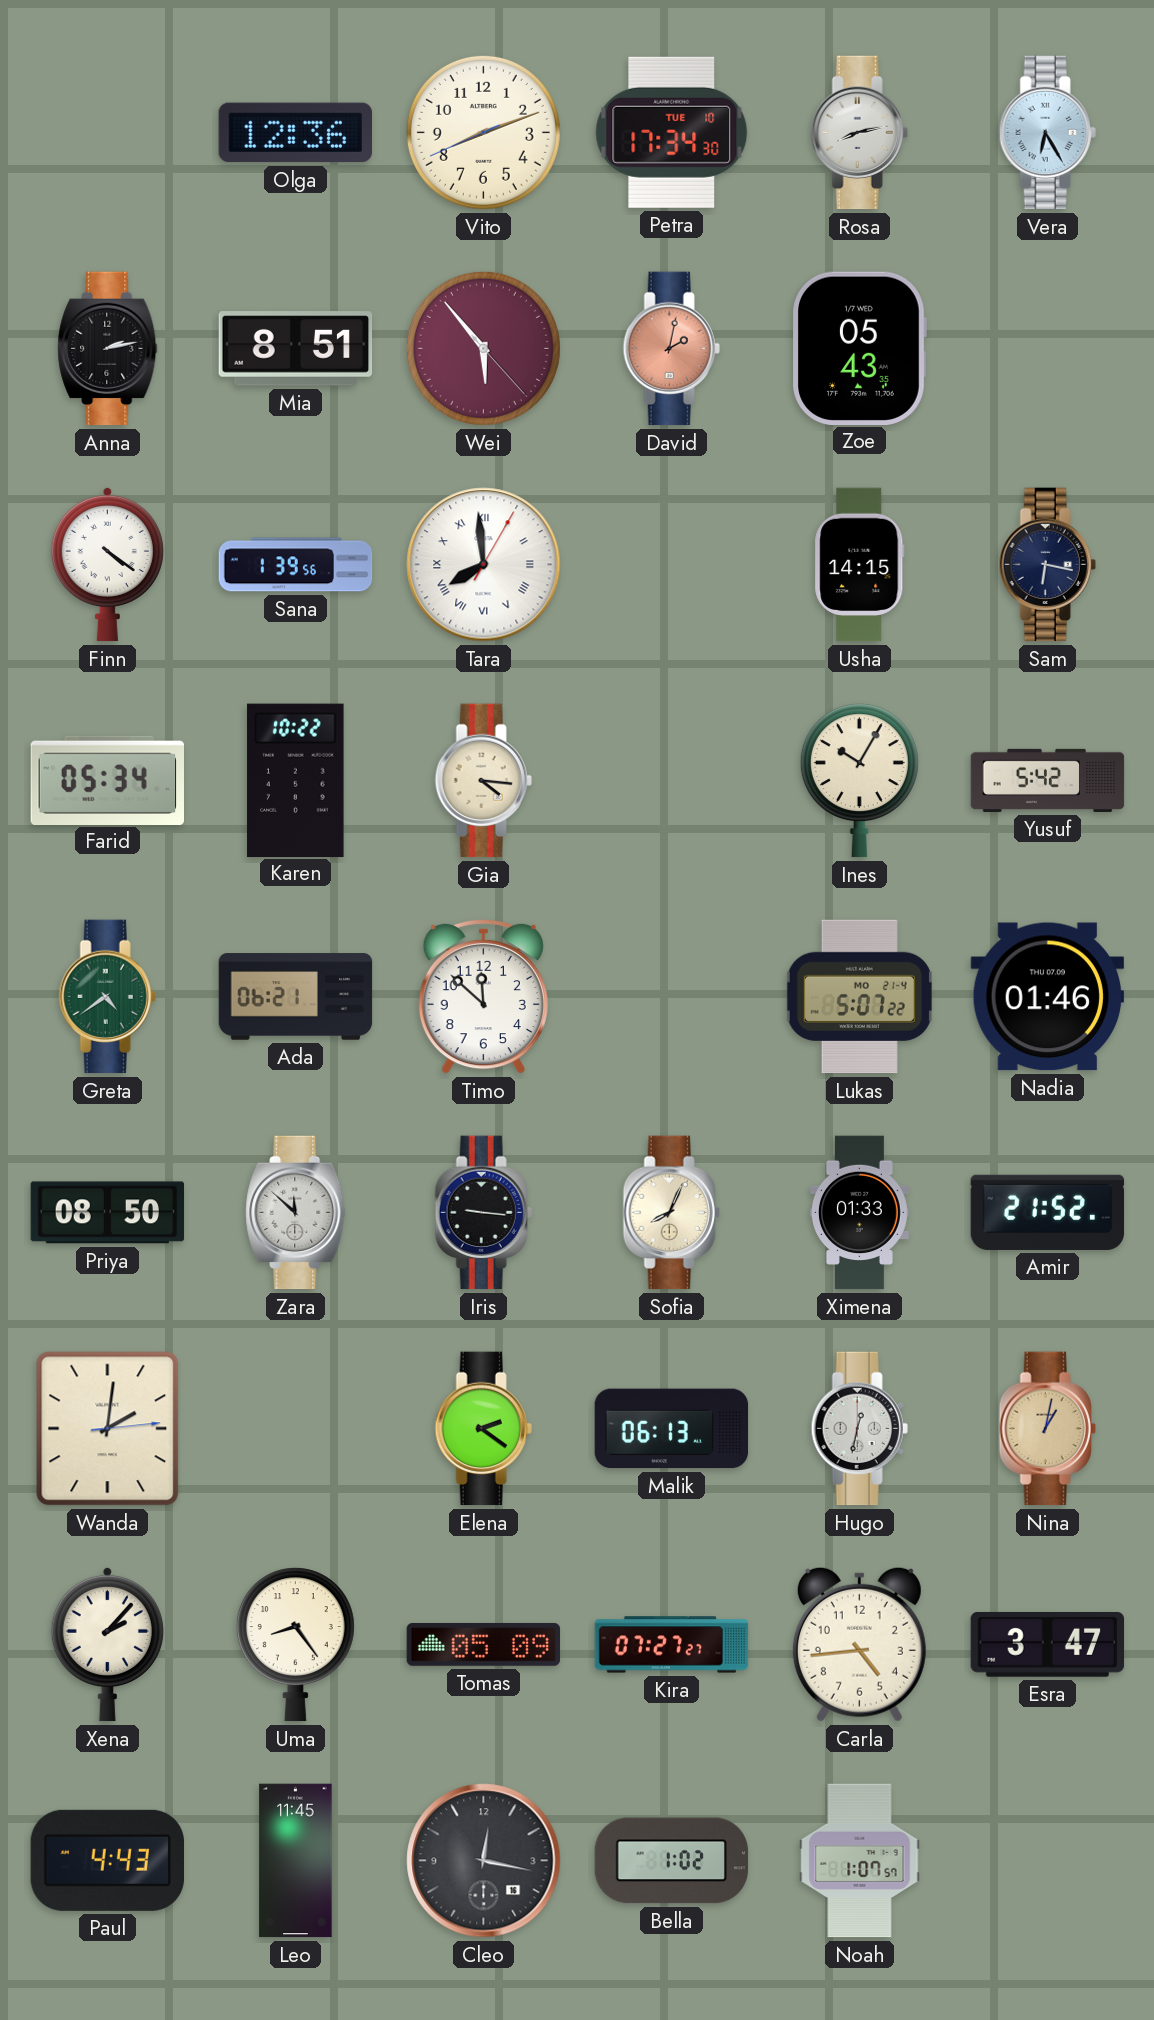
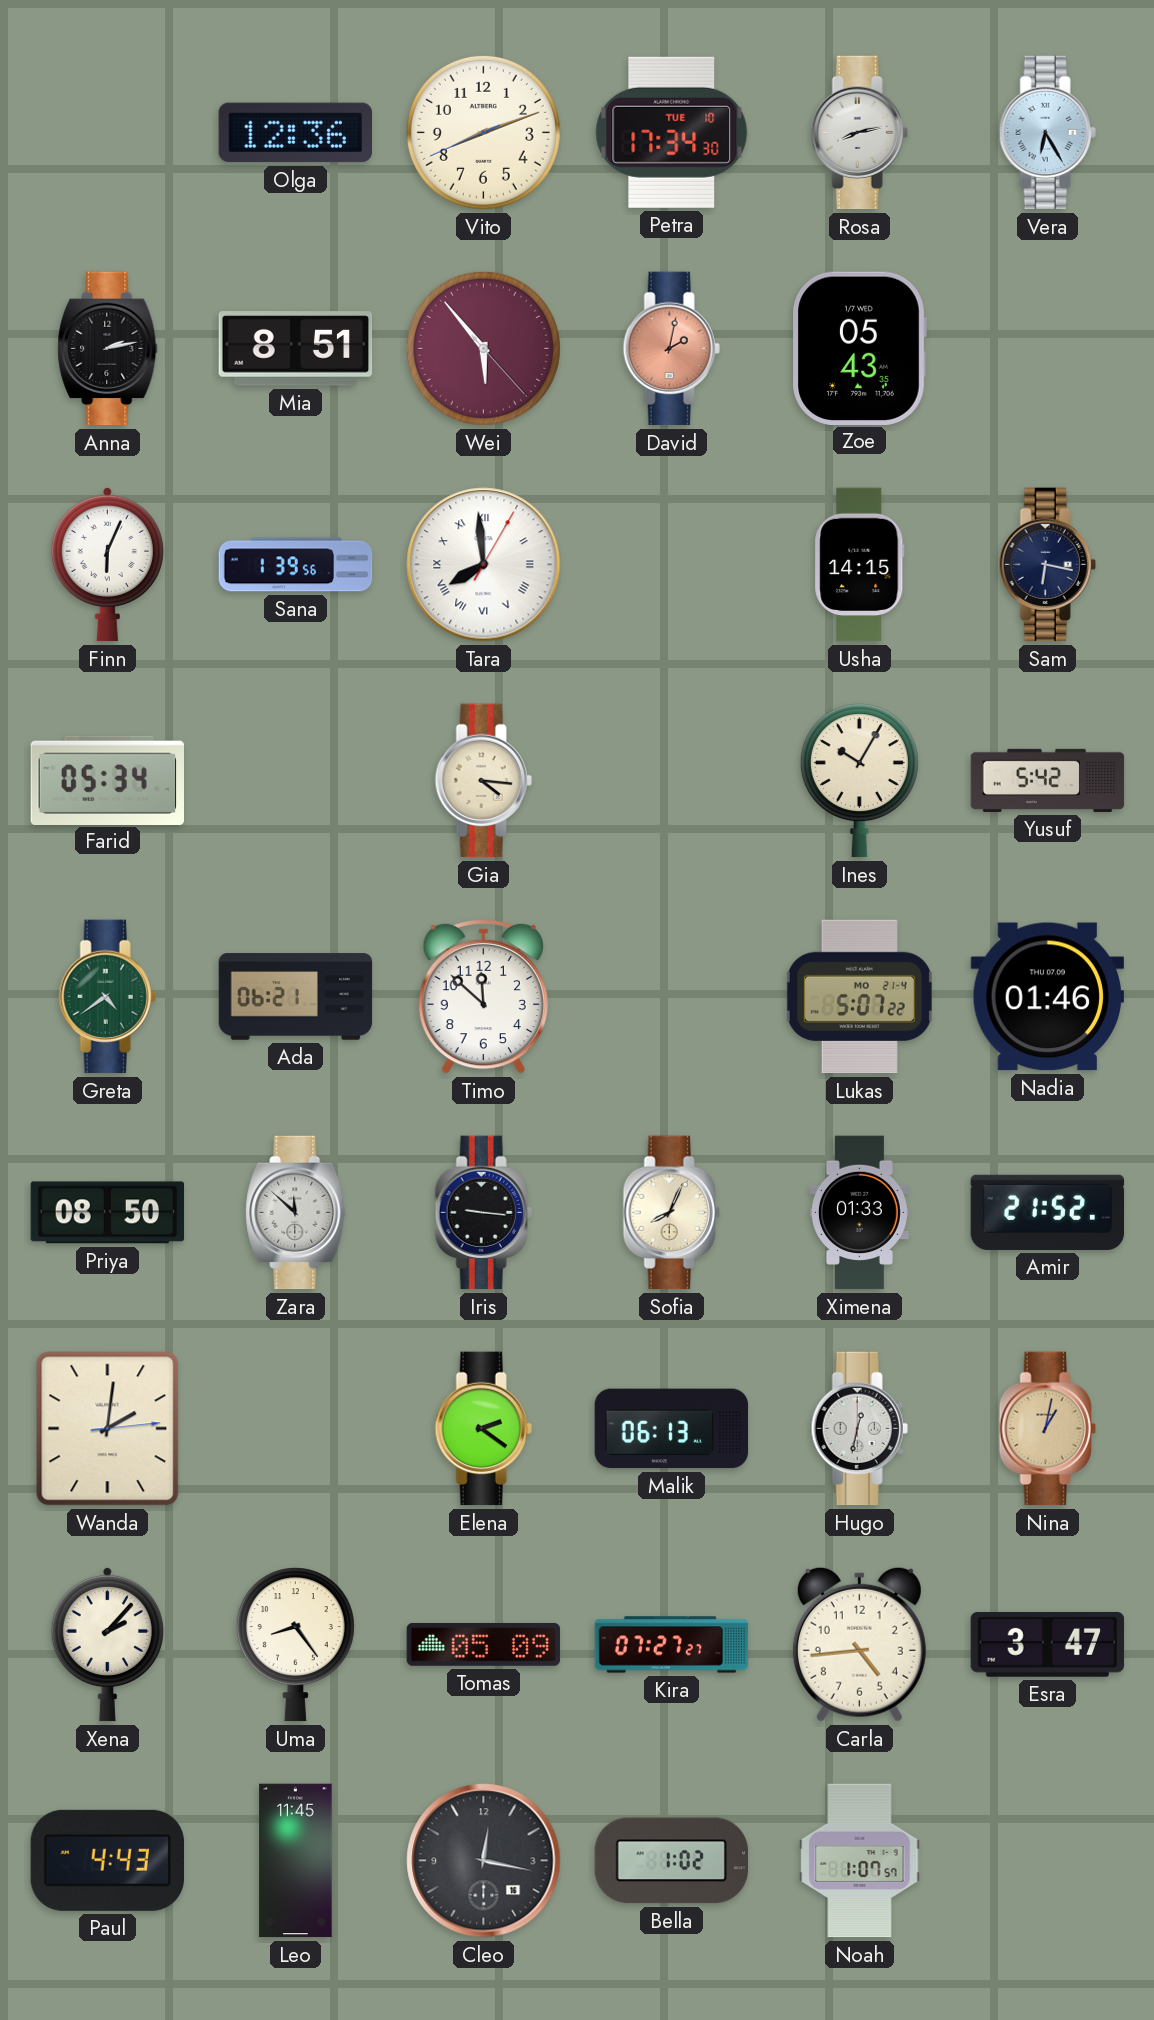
Finn: 4:21 -> 6:04 (107, 564)
Karen: 10:22 -> none (296, 780)
